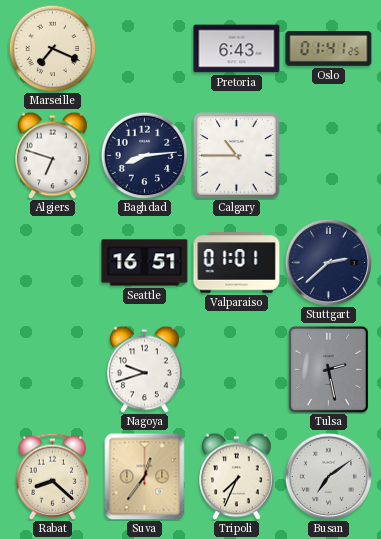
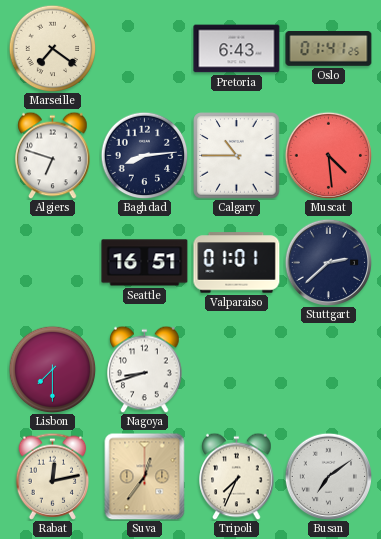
Marseille: 7:19 -> 7:21 (52, 48)
Muscat: none -> 4:29 (328, 155)
Lisbon: none -> 7:30 (52, 369)
Nagoya: 9:42 -> 8:42 (145, 369)
Tulsa: 2:28 -> none (328, 369)
Rabat: 8:22 -> 12:13 (53, 476)
